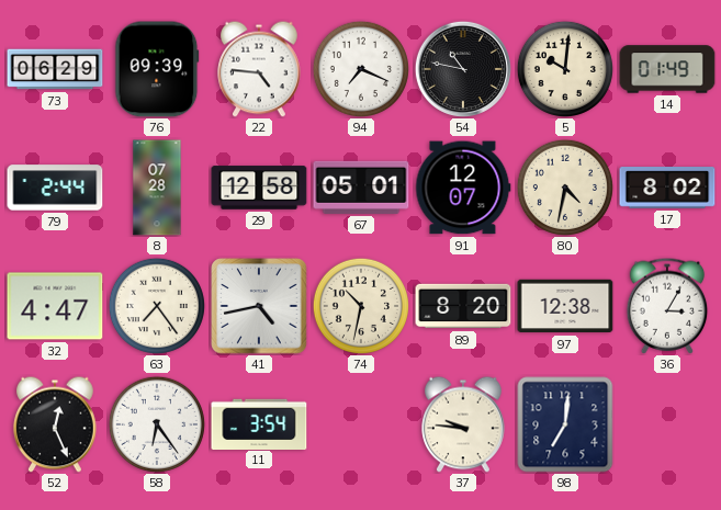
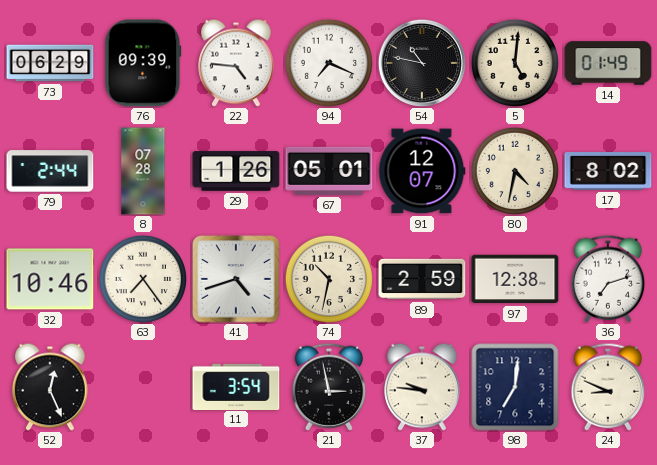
5: 10:01 -> 5:01 (515, 63)
29: 12:58 -> 1:26 (236, 171)
32: 4:47 -> 10:46 (50, 279)
41: 4:43 -> 4:42 (236, 279)
89: 8:20 -> 2:59 (422, 279)
36: 3:05 -> 7:12 (608, 279)
58: 6:24 -> none (157, 424)
21: none -> 2:58 (329, 387)
24: none -> 8:49 (608, 387)
